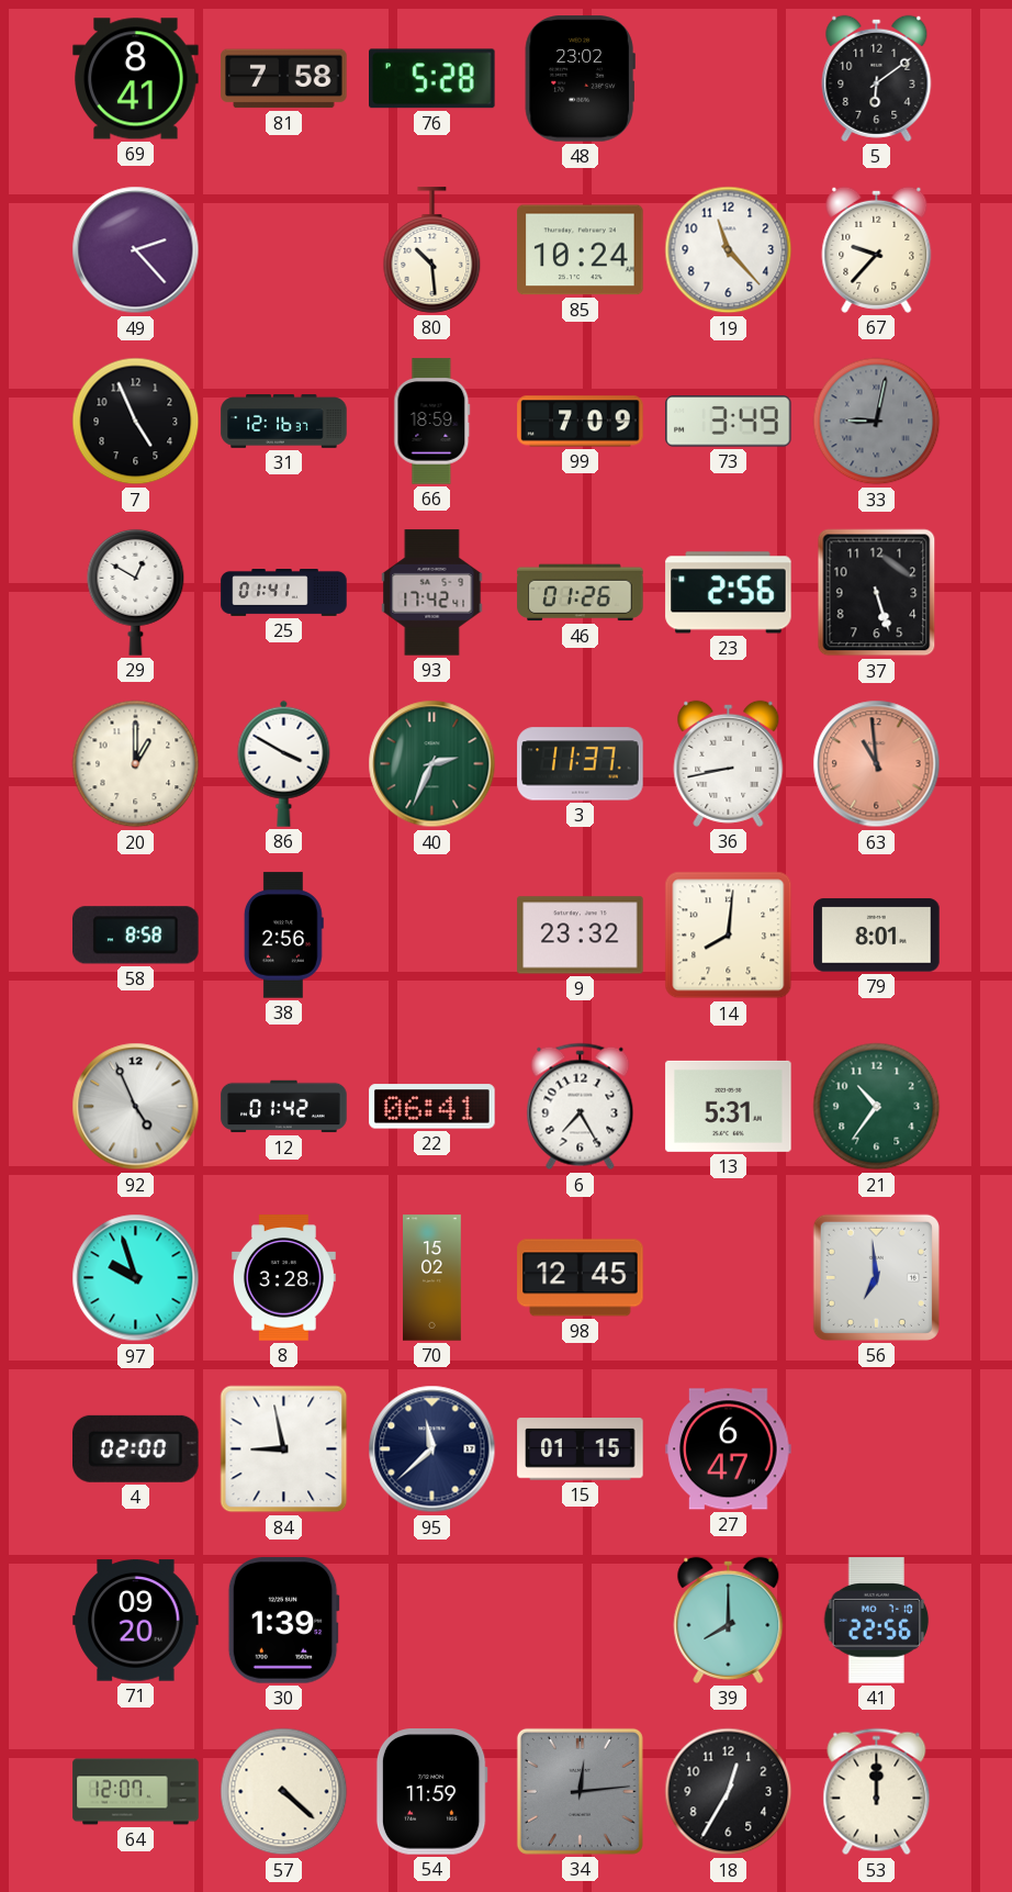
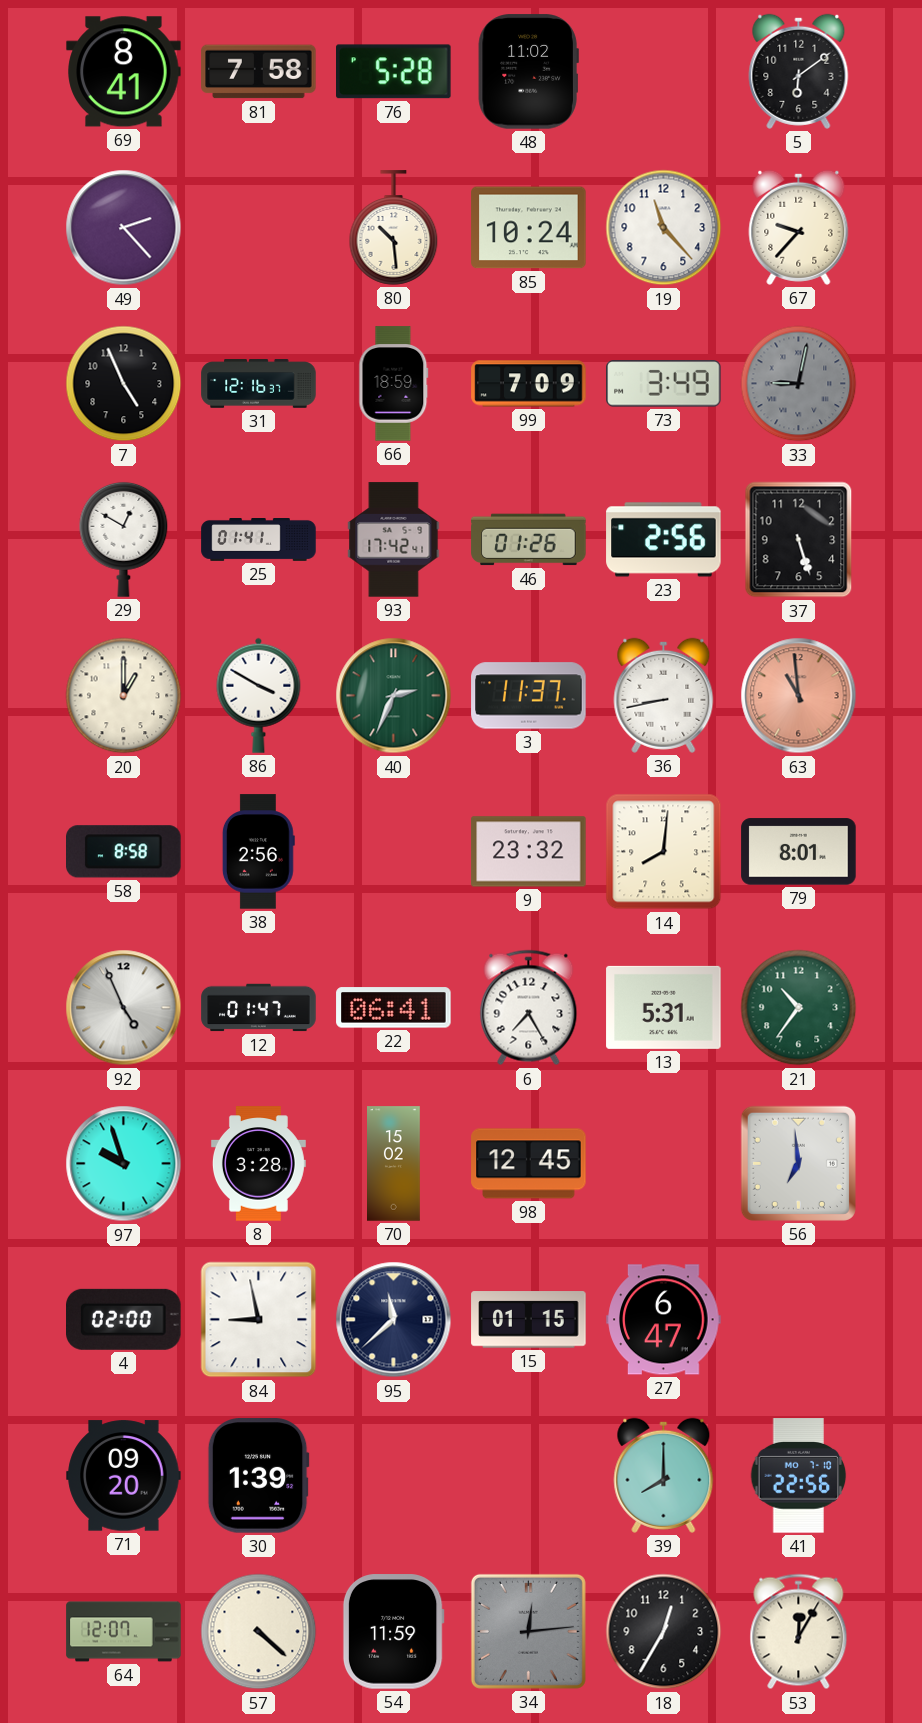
48: 23:02 -> 11:02 (528, 72)
12: 01:42 -> 01:47 (259, 1008)
53: 12:00 -> 12:05 (799, 1632)
